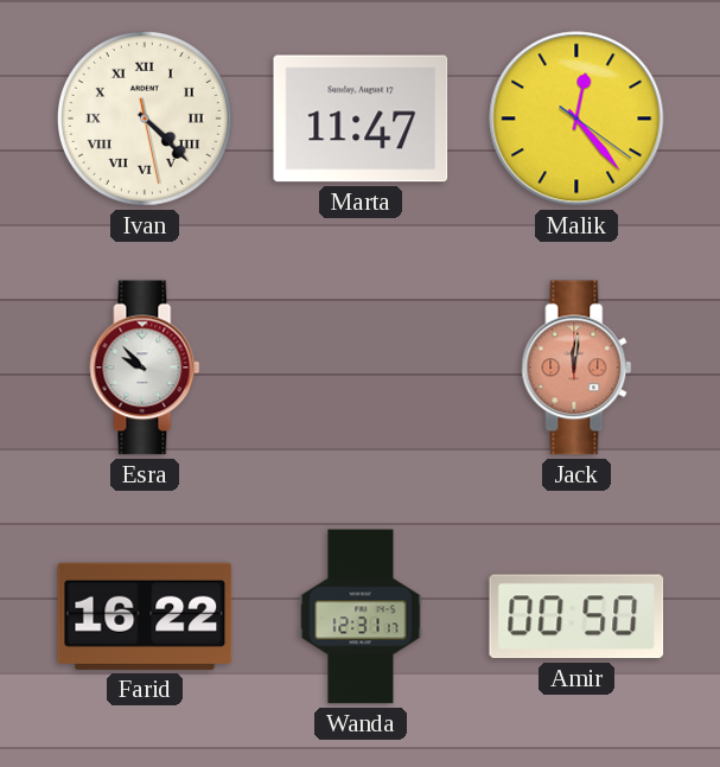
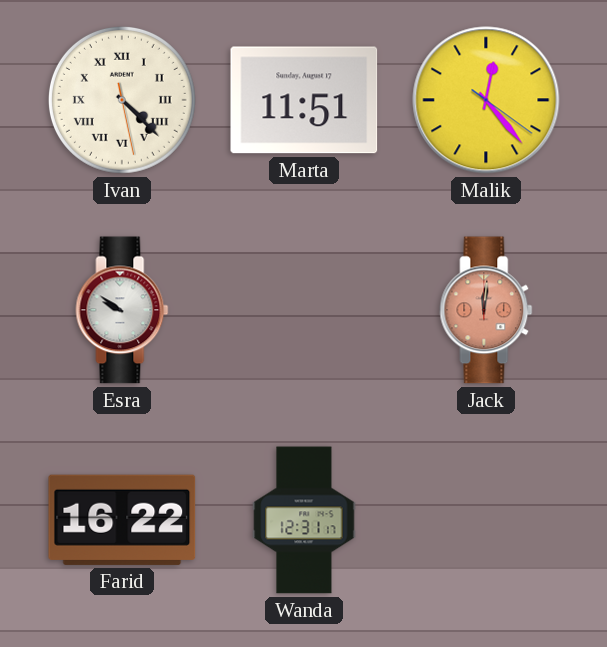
Marta: 11:47 -> 11:51 (304, 100)
Esra: 9:53 -> 9:51 (122, 310)
Amir: 00:50 -> none (576, 616)
